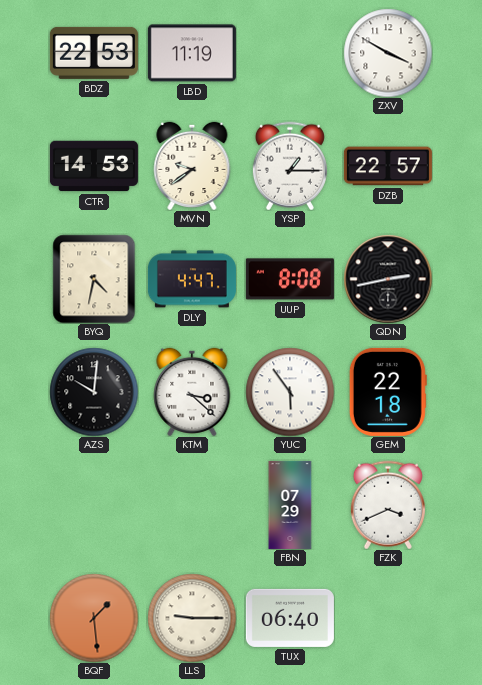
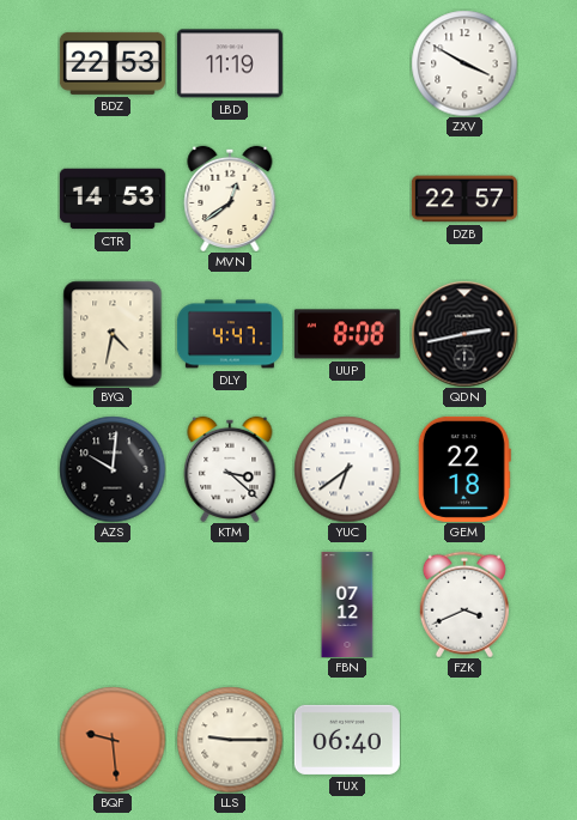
MVN: 9:39 -> 12:39 (230, 198)
YSP: 1:15 -> none (290, 166)
YUC: 5:54 -> 6:39 (347, 469)
FBN: 07:29 -> 07:12 (347, 605)
BQF: 1:29 -> 9:29 (113, 740)
